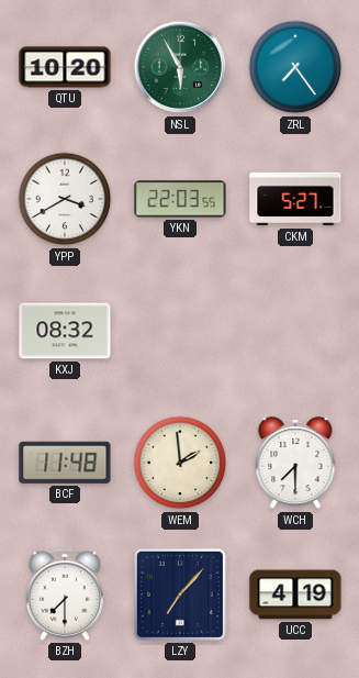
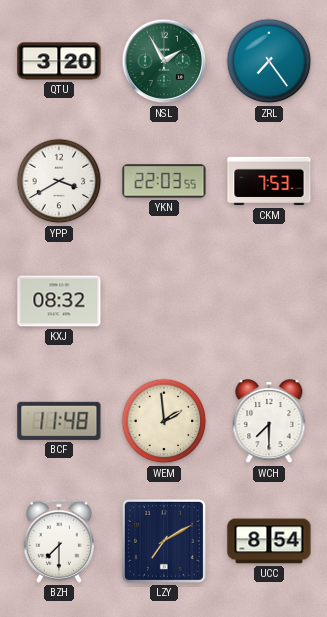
QTU: 10:20 -> 3:20 (59, 61)
NSL: 5:55 -> 1:55 (164, 61)
CKM: 5:27 -> 7:53 (269, 181)
LZY: 7:07 -> 7:10 (164, 541)
UCC: 4:19 -> 8:54 (269, 541)
